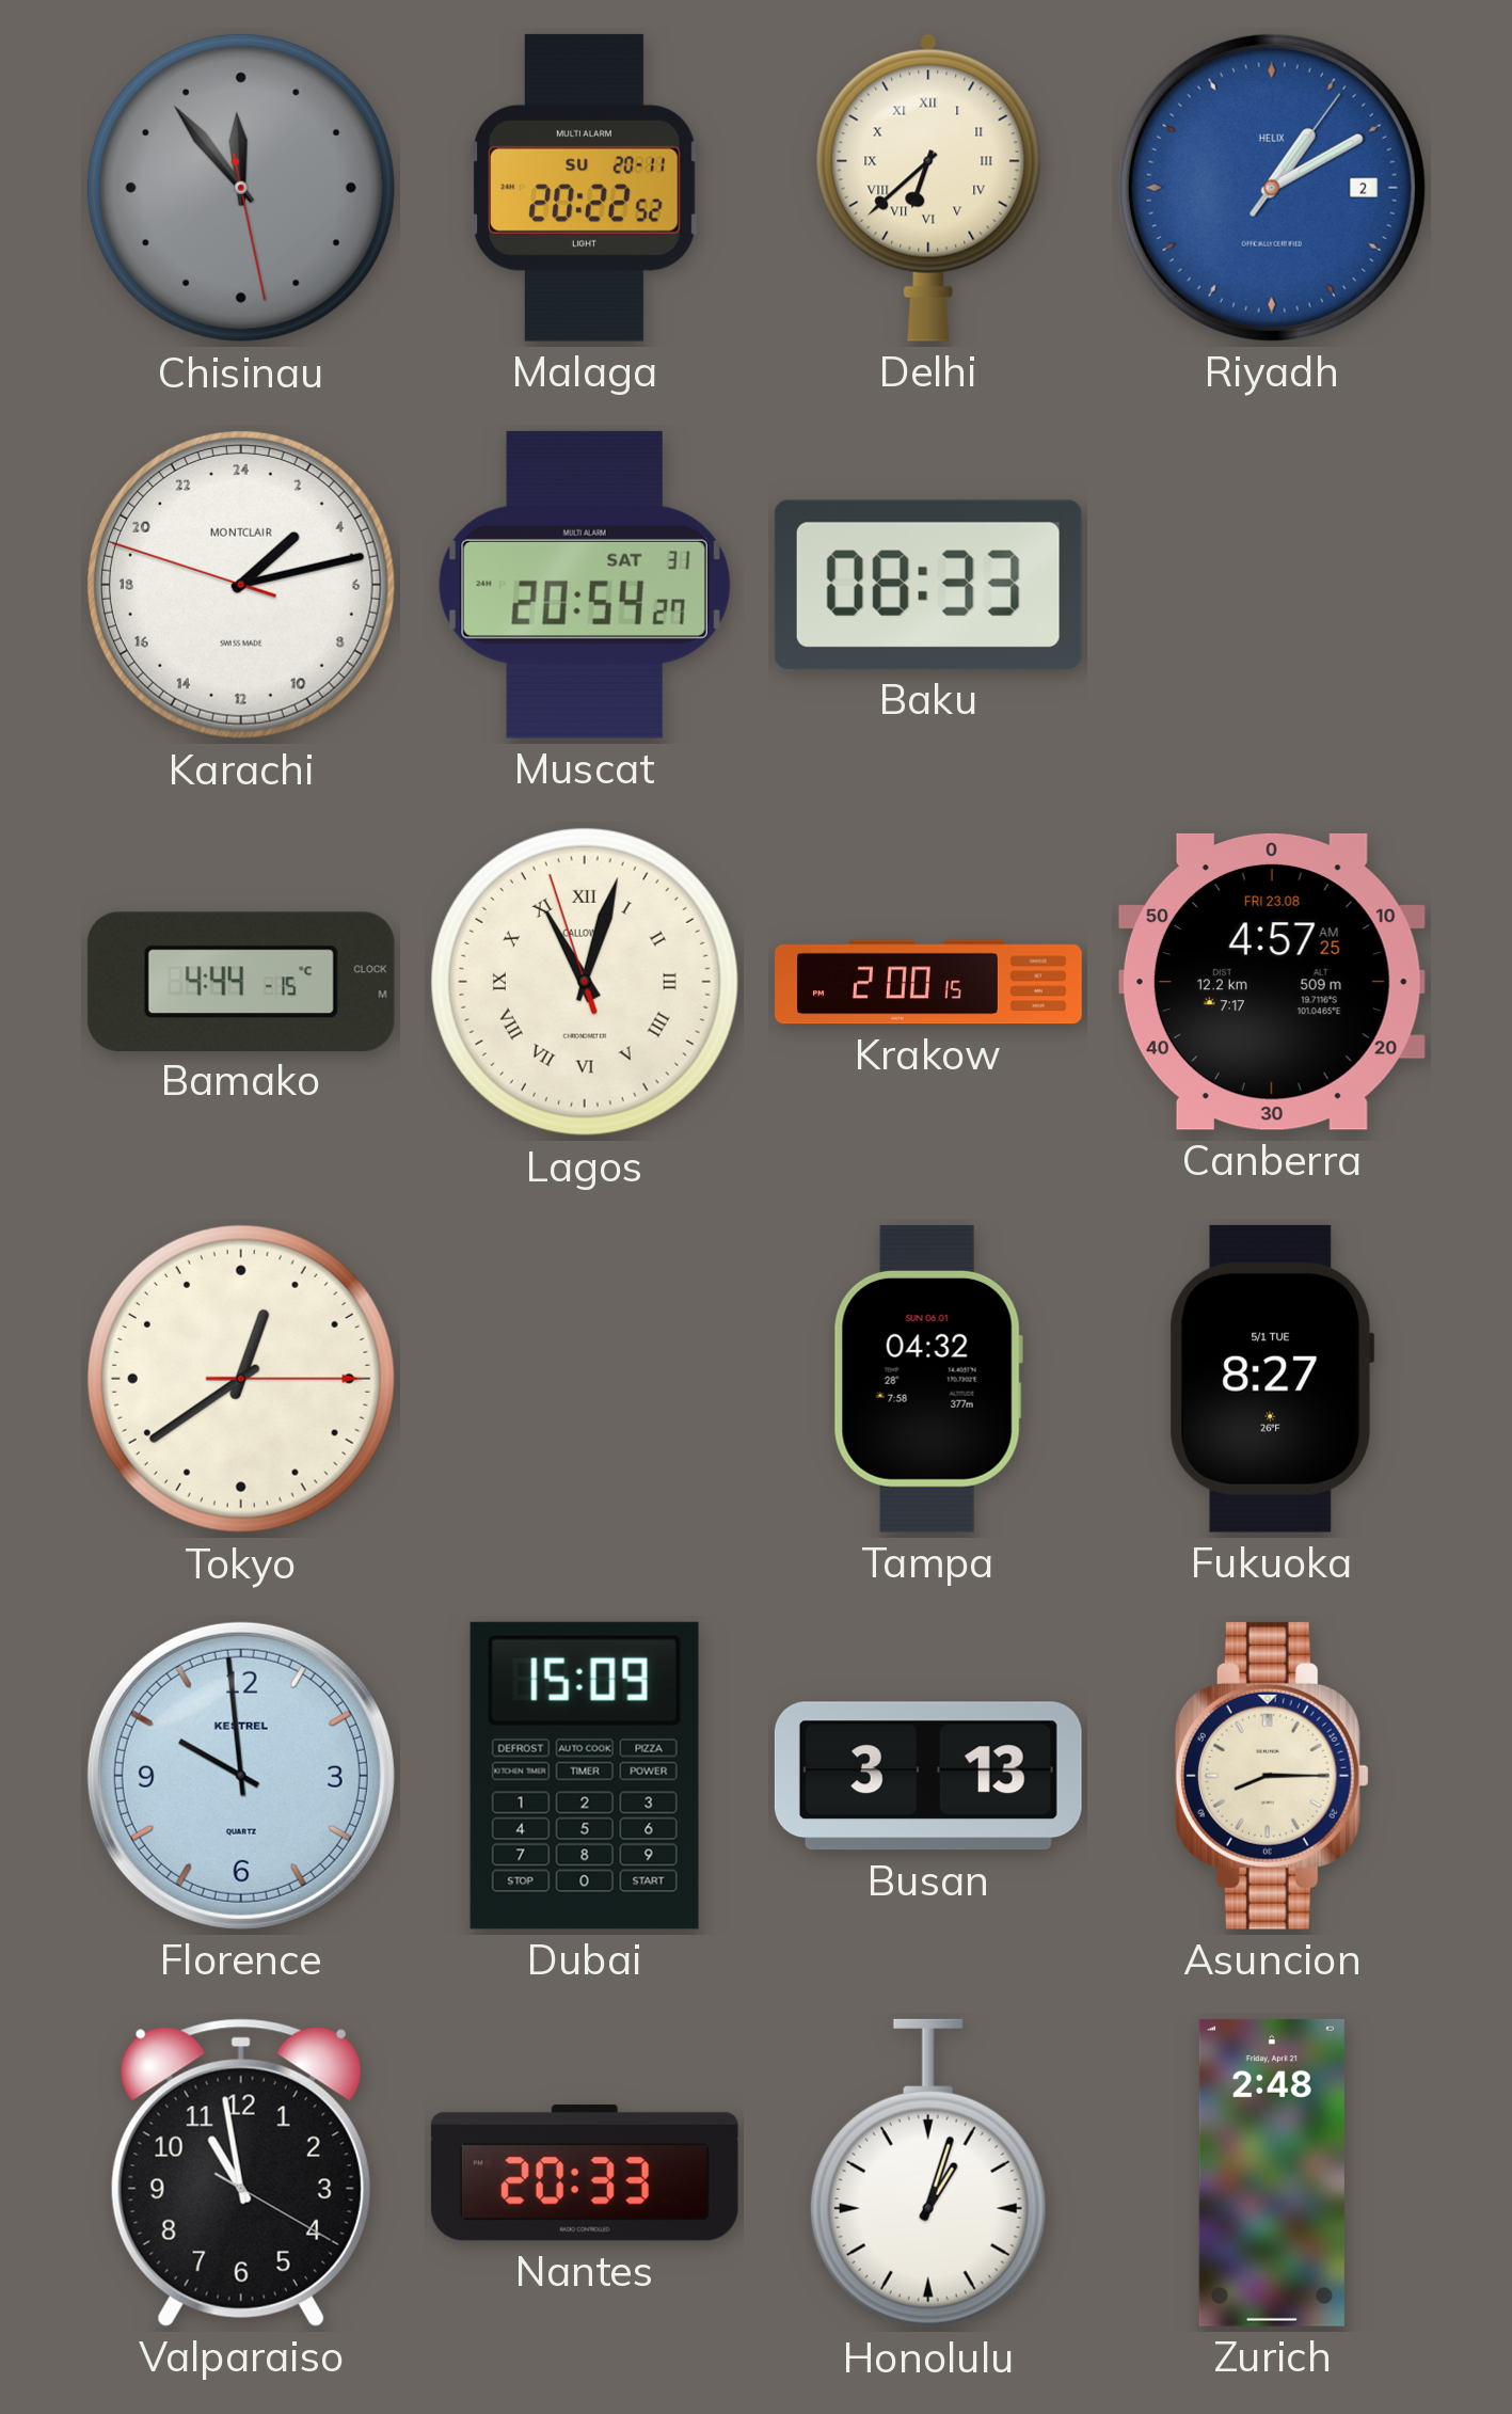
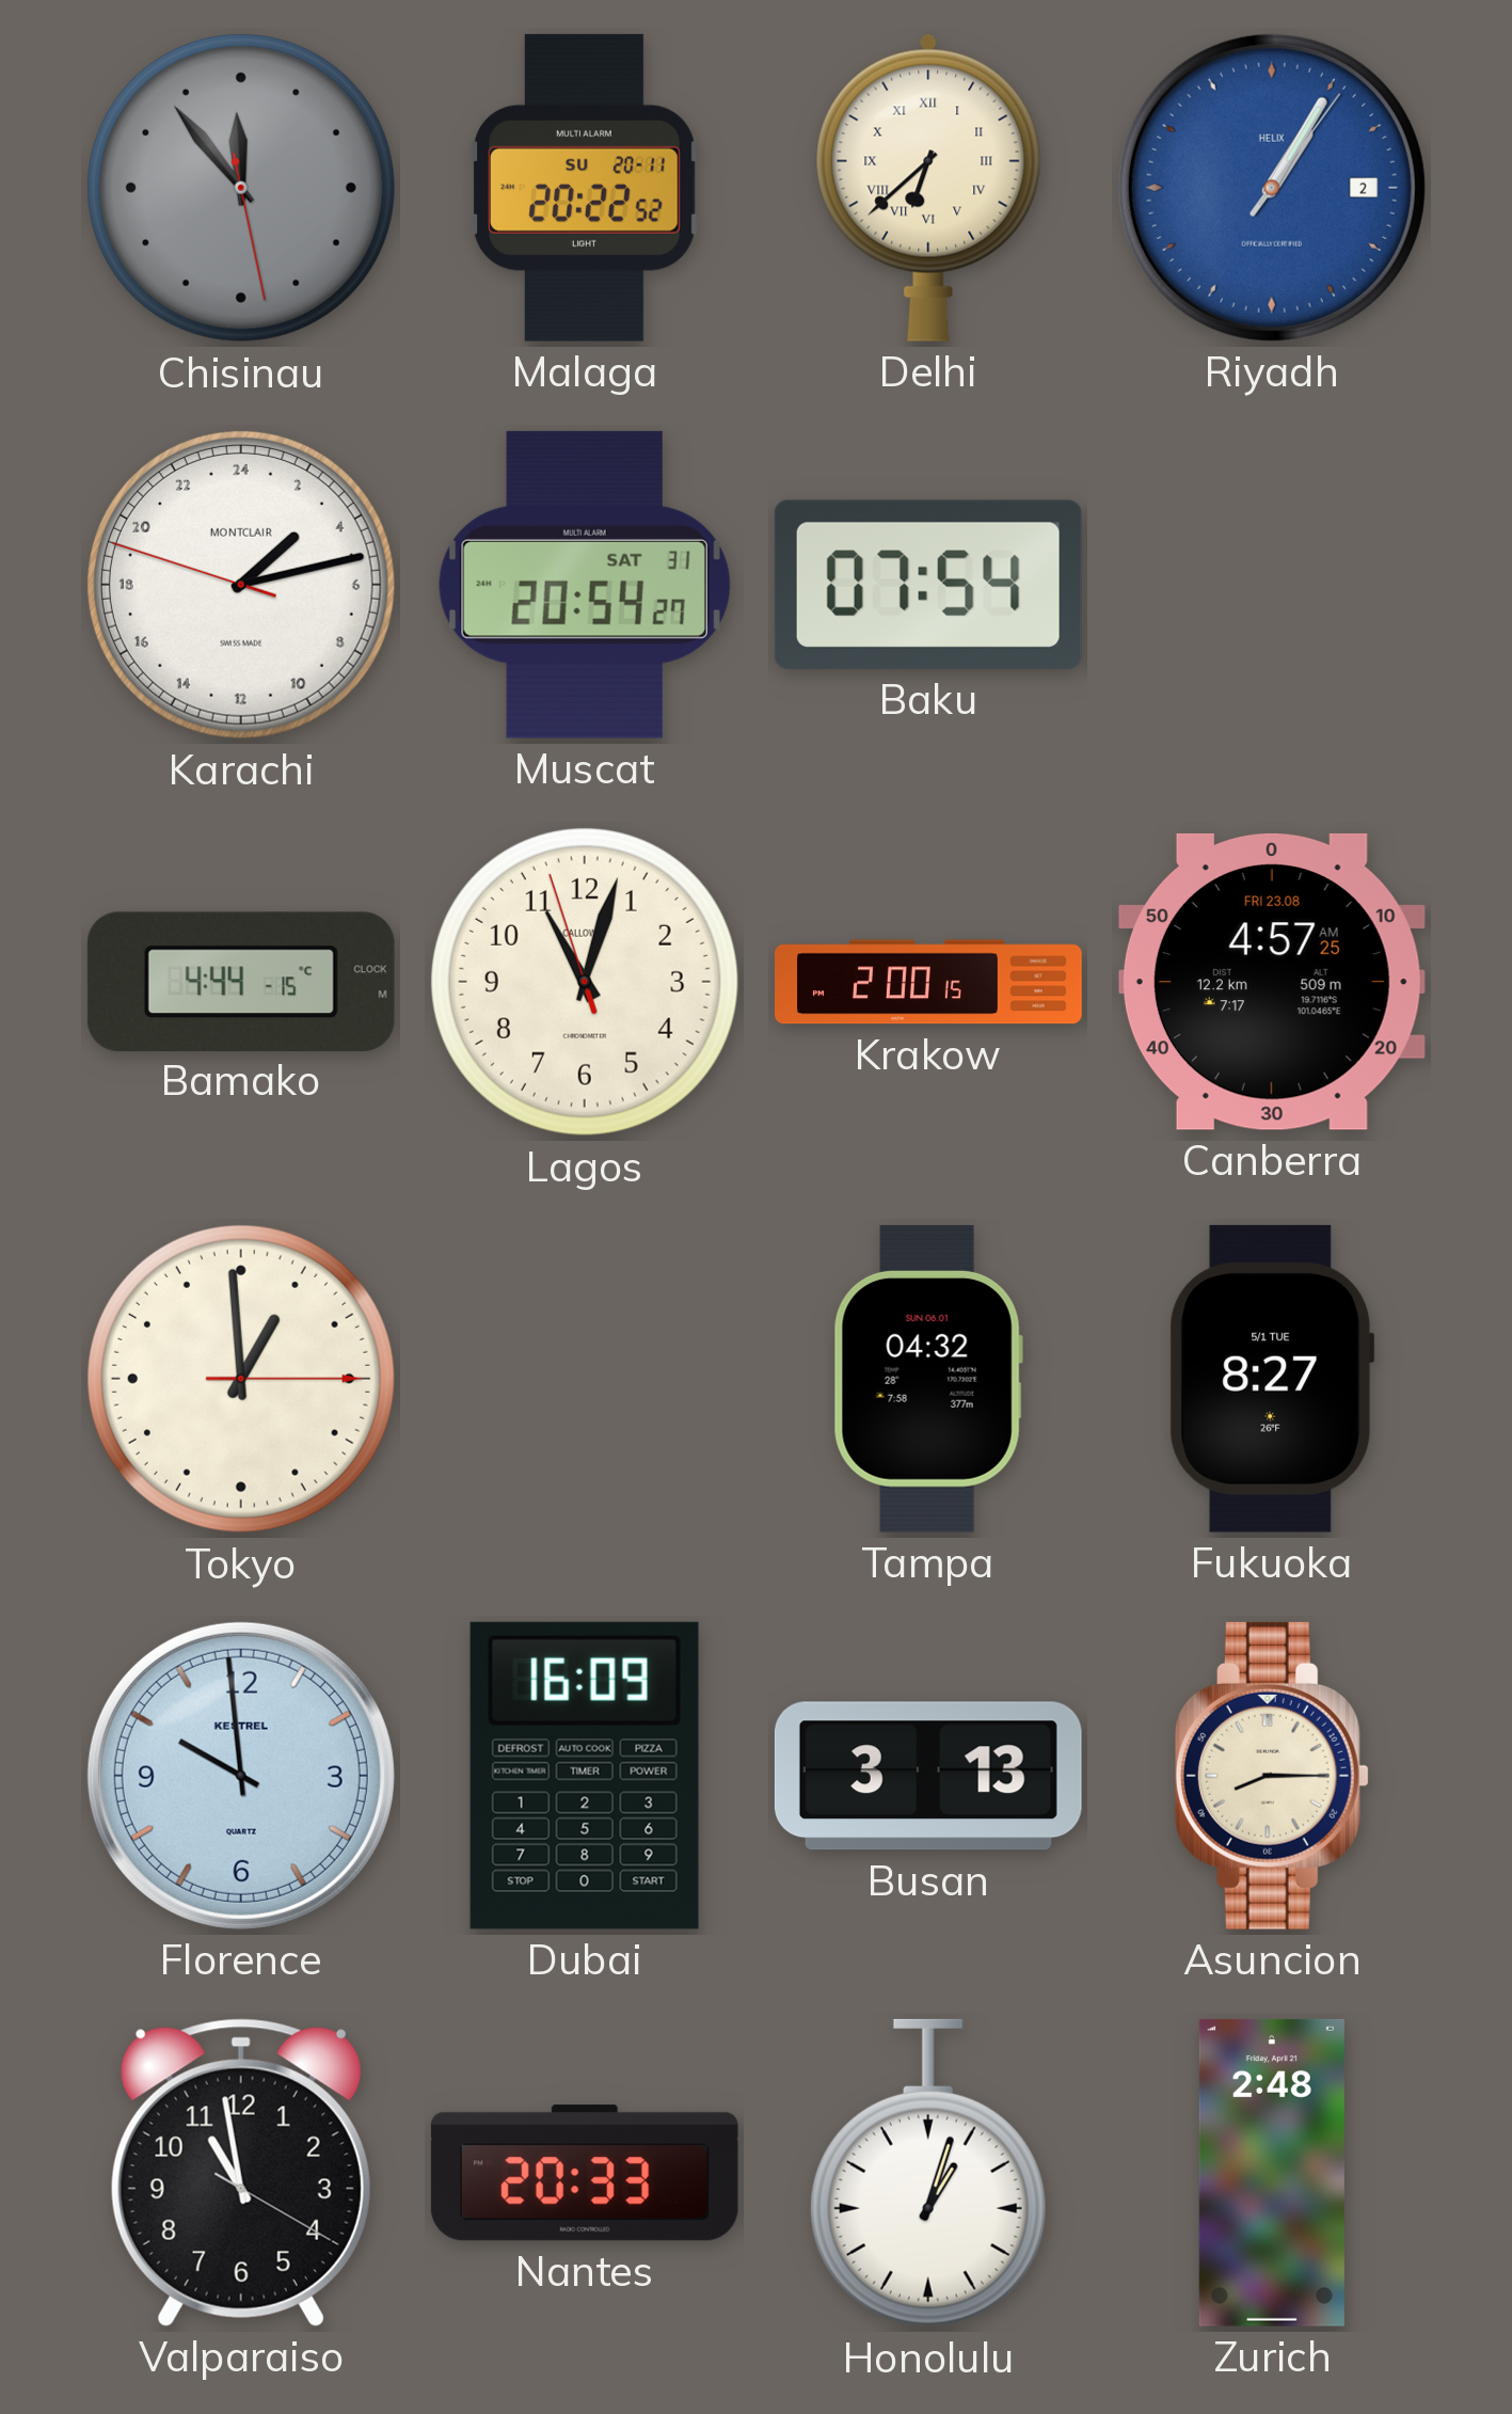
Riyadh: 1:10 -> 1:05 (1272, 188)
Baku: 08:33 -> 07:54 (928, 585)
Lagos numerals: Roman -> Arabic (585, 982)
Tokyo: 12:39 -> 12:59 (241, 1379)
Dubai: 15:09 -> 16:09 (585, 1776)
